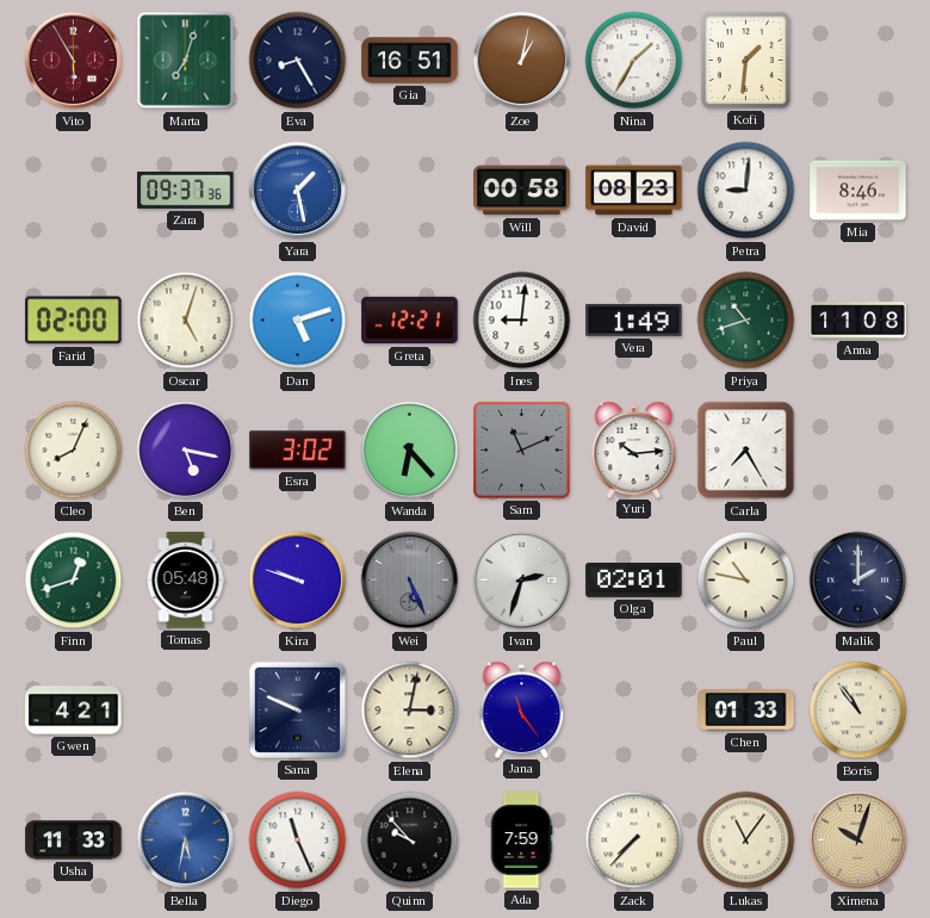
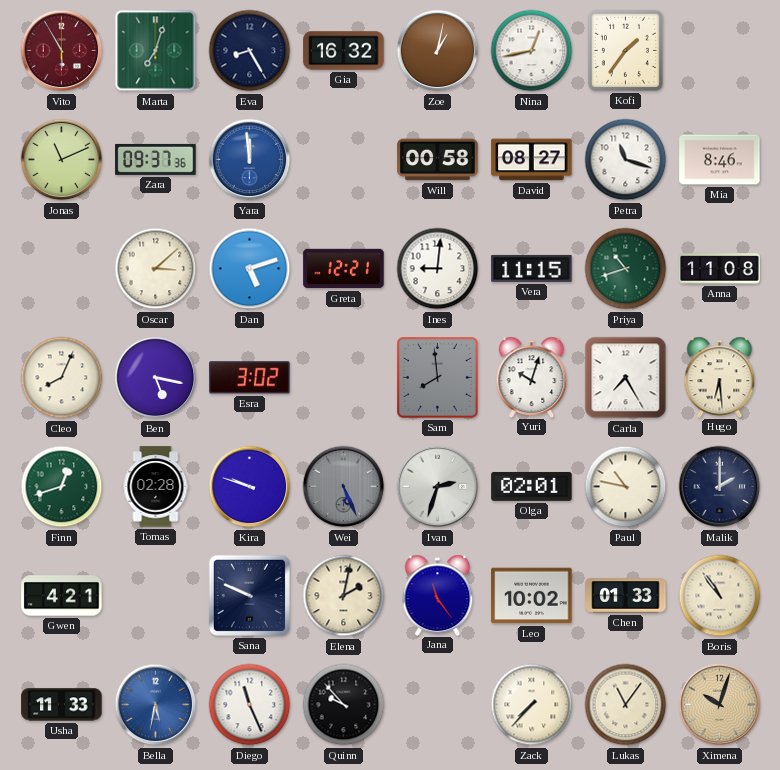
Gia: 16:51 -> 16:32 (344, 51)
Nina: 1:35 -> 12:43 (532, 51)
Kofi: 1:31 -> 1:36 (625, 50)
Jonas: none -> 11:11 (62, 160)
Yara: 1:28 -> 11:59 (250, 160)
David: 08:23 -> 08:27 (532, 160)
Petra: 9:01 -> 11:18 (626, 160)
Farid: 02:00 -> none (74, 321)
Oscar: 5:03 -> 3:08 (156, 269)
Vera: 1:49 -> 11:15 (532, 268)
Wanda: 6:23 -> none (410, 451)
Sam: 11:11 -> 7:59 (438, 378)
Yuri: 10:14 -> 10:03 (532, 377)
Hugo: none -> 6:29 (720, 377)
Tomas: 05:48 -> 02:28 (156, 487)
Elena: 3:02 -> 2:02 (344, 596)
Leo: none -> 10:02 (532, 596)
Ada: 7:59 -> none (521, 841)
